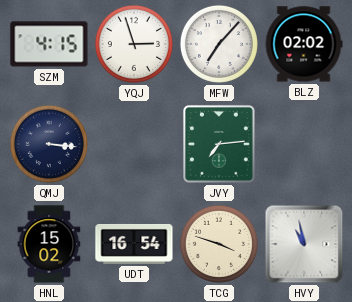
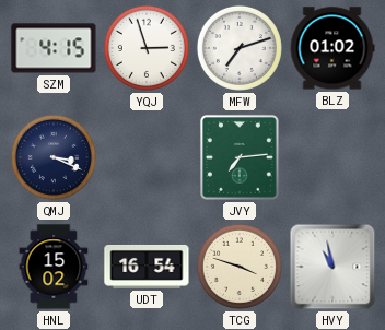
MFW: 7:07 -> 7:12 (240, 48)
BLZ: 02:02 -> 01:02 (332, 48)
QMJ: 3:16 -> 3:19 (54, 157)
